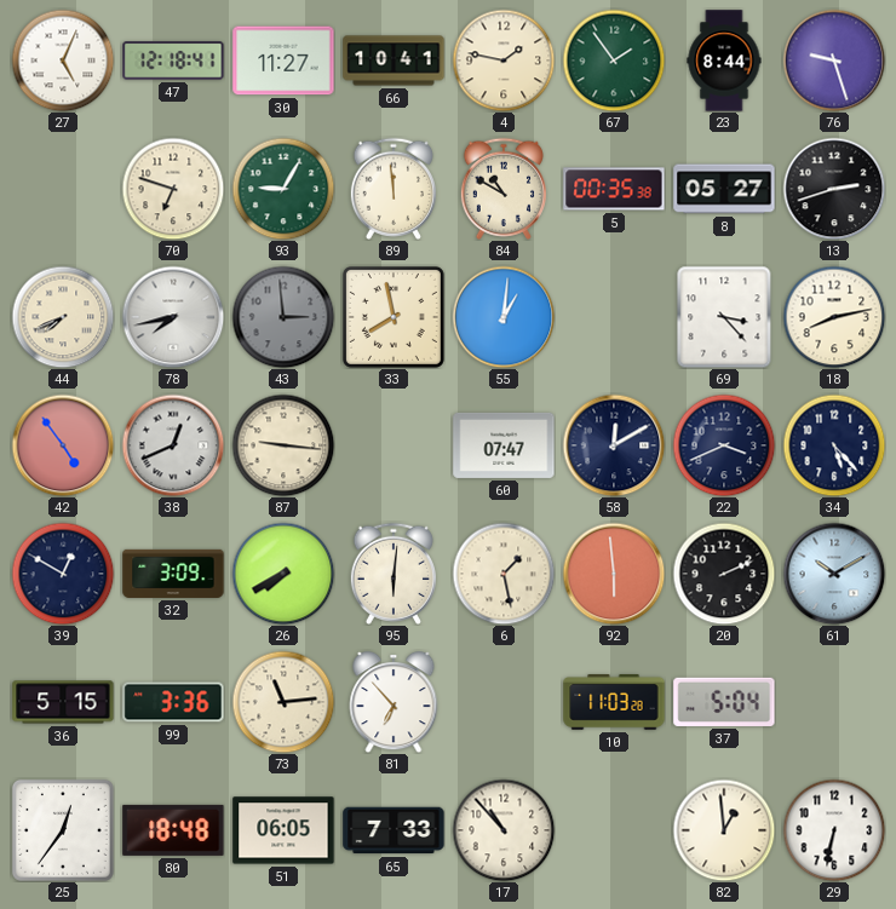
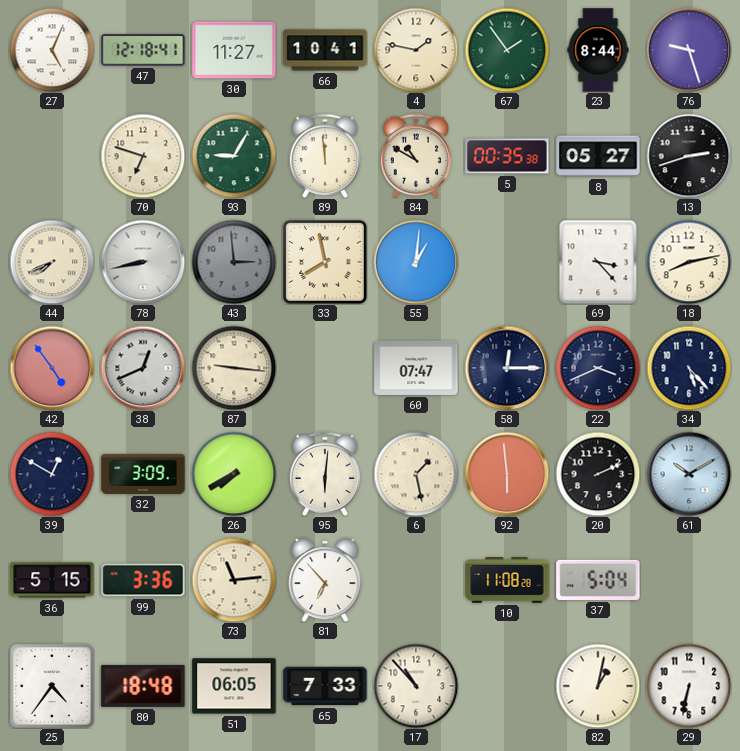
78: 7:43 -> 8:43 (143, 262)
58: 12:10 -> 12:15 (507, 368)
10: 11:03 -> 11:08 (507, 580)
25: 12:36 -> 4:36 (52, 686)
82: 12:59 -> 1:02 (598, 686)
